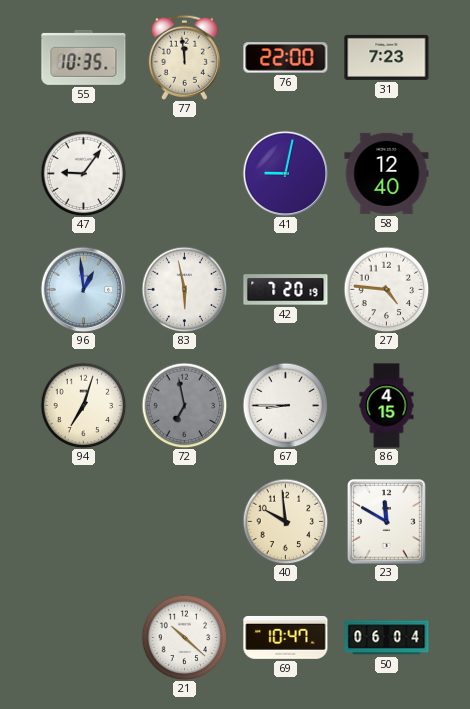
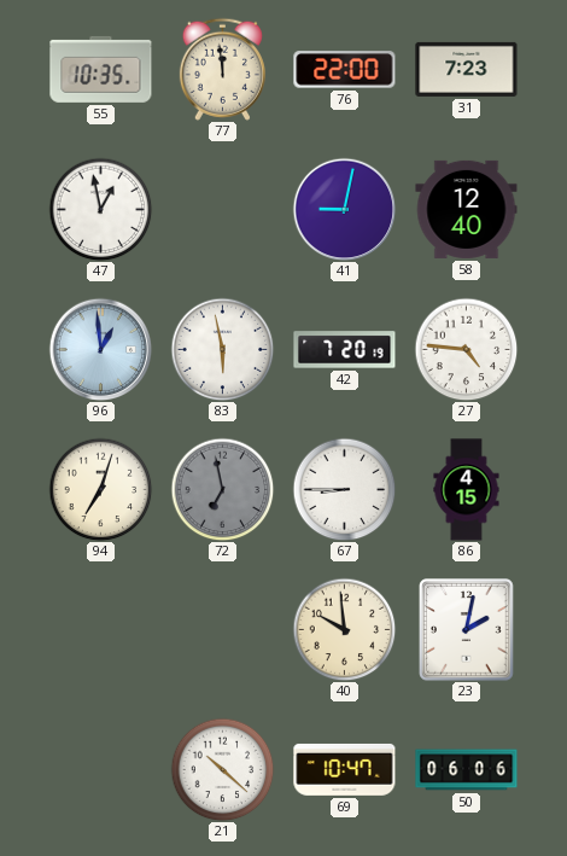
47: 9:06 -> 12:58 (100, 209)
23: 11:50 -> 2:02 (467, 630)
50: 06:04 -> 06:06 (467, 770)
